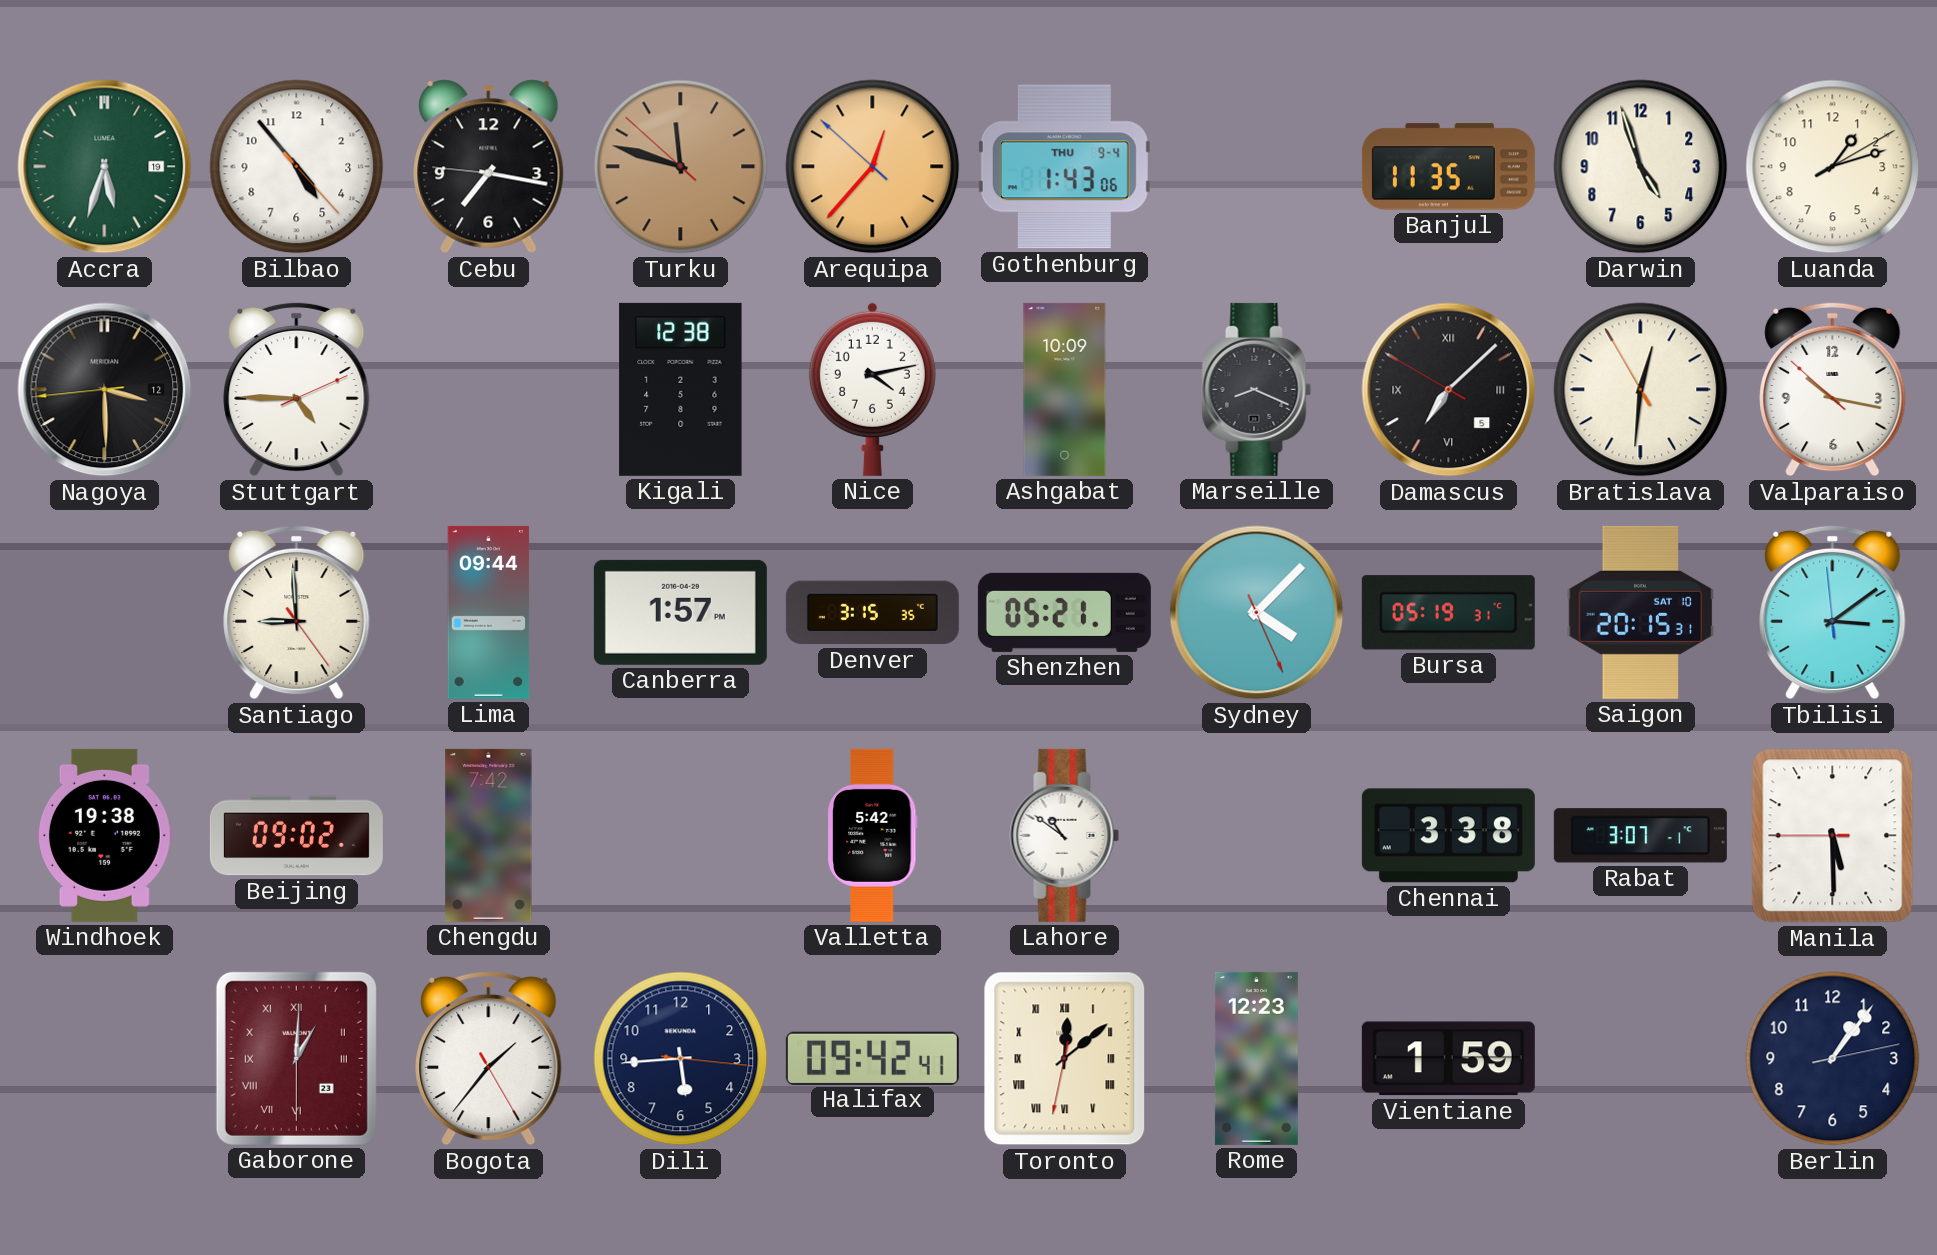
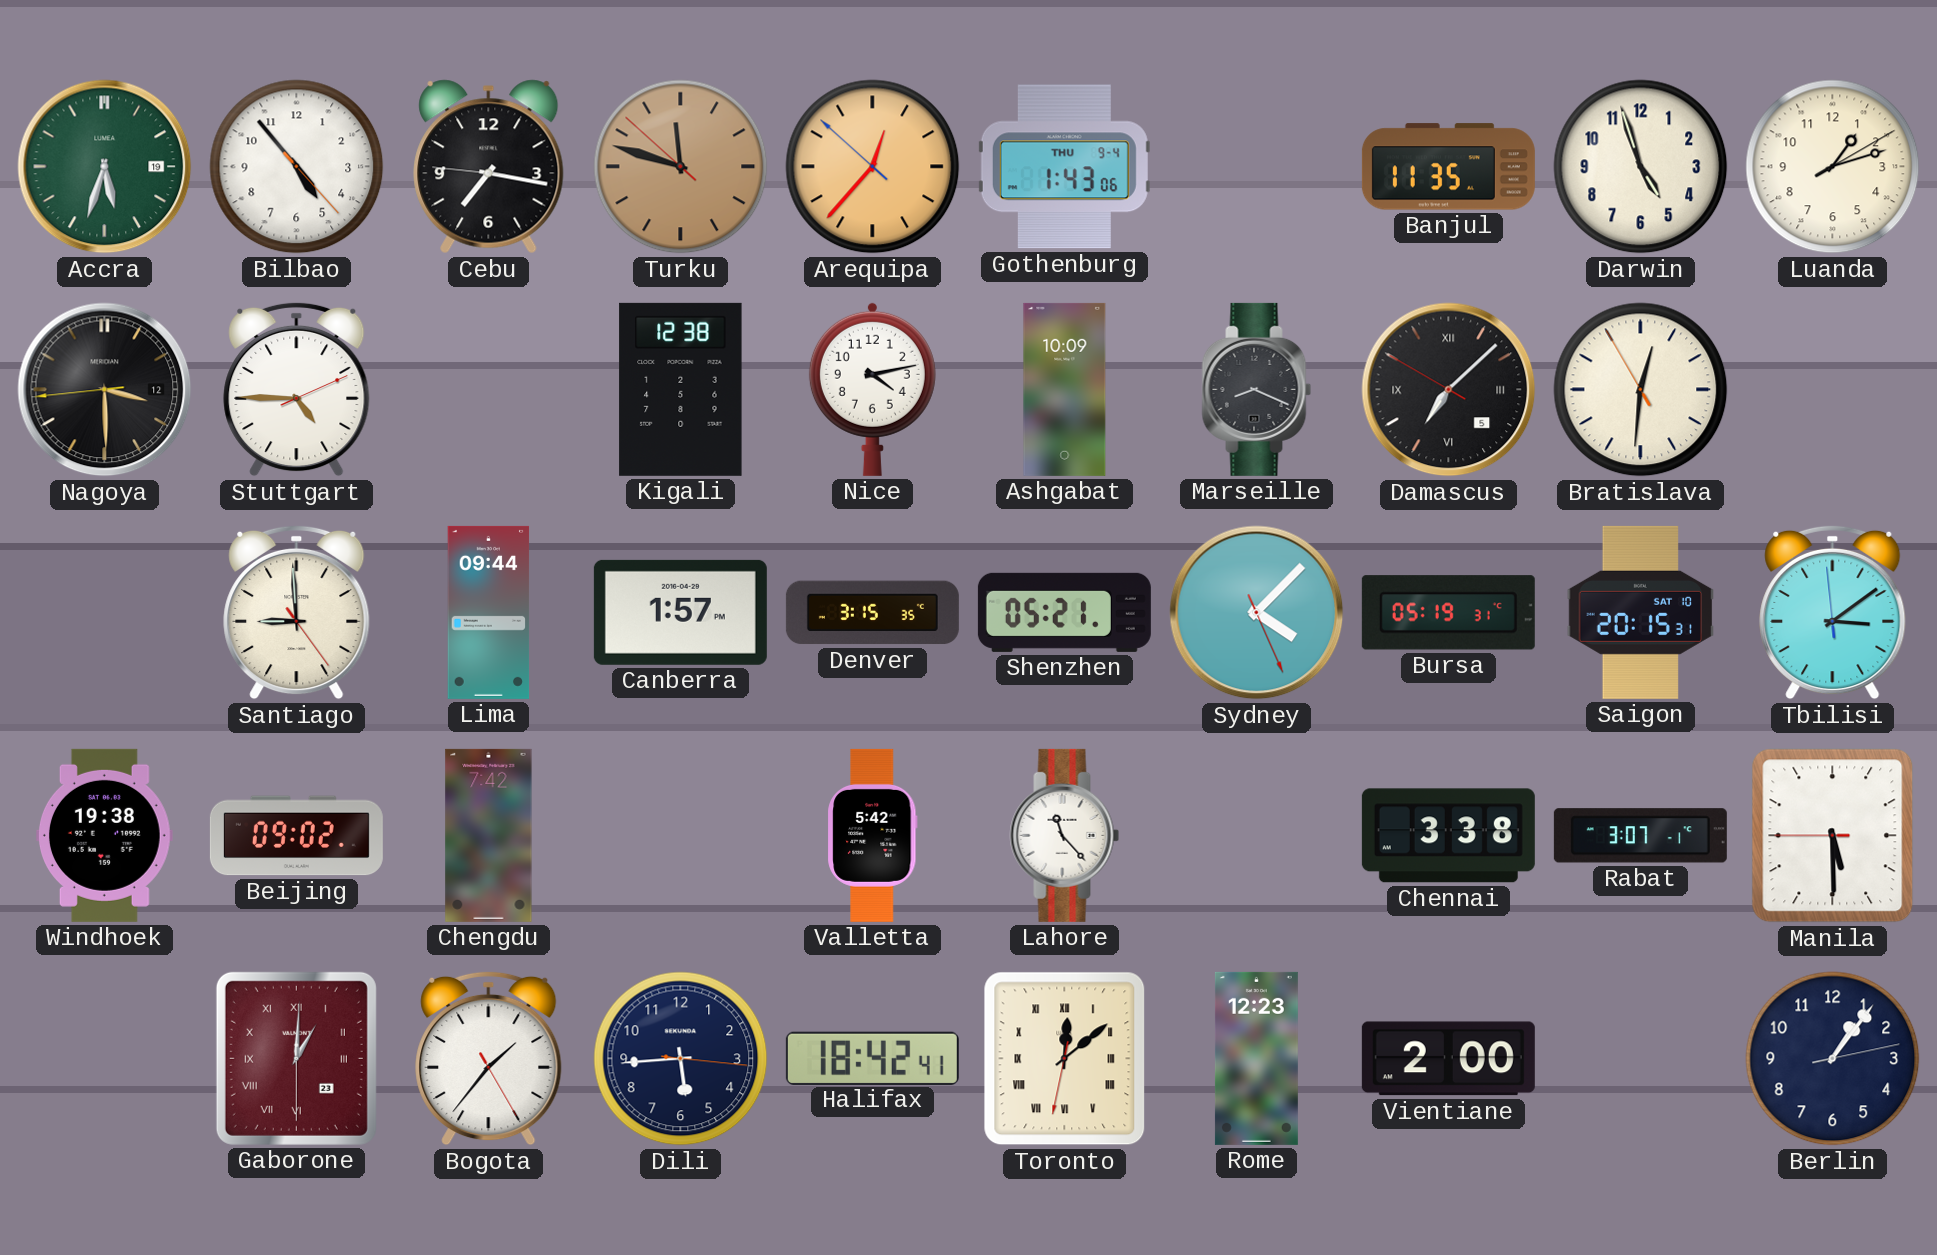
Valparaiso: 10:16 -> none (1833, 389)
Lahore: 10:51 -> 11:23 (1065, 835)
Halifax: 09:42 -> 18:42 (872, 1058)
Vientiane: 1:59 -> 2:00 (1448, 1059)
